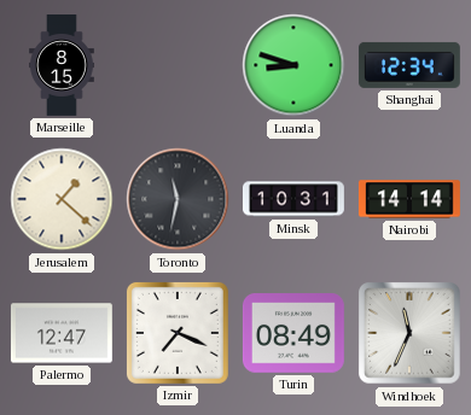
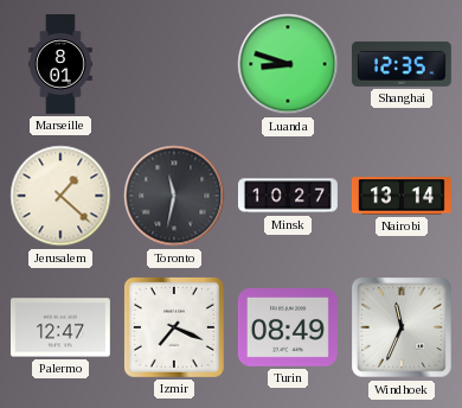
Marseille: 8:15 -> 8:01 (60, 65)
Shanghai: 12:34 -> 12:35 (402, 64)
Minsk: 10:31 -> 10:27 (288, 196)
Nairobi: 14:14 -> 13:14 (402, 196)
